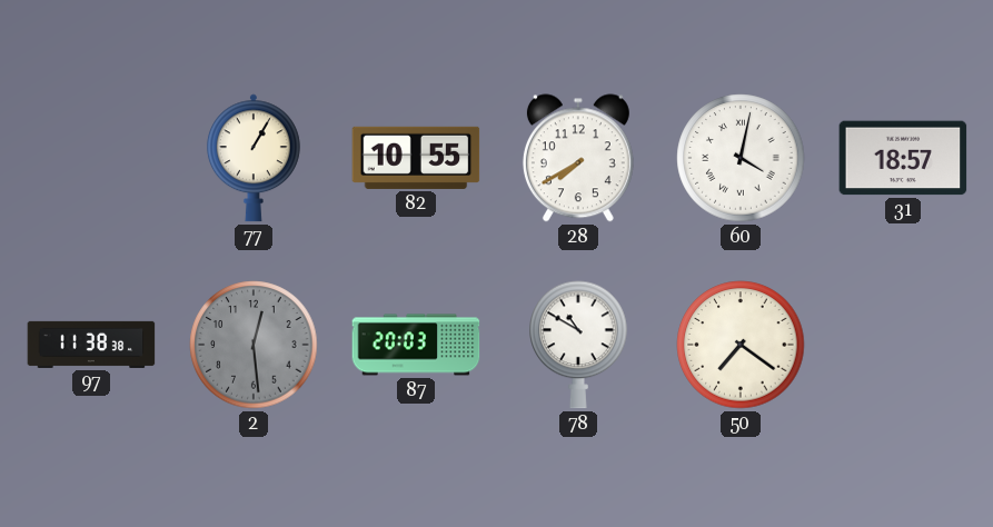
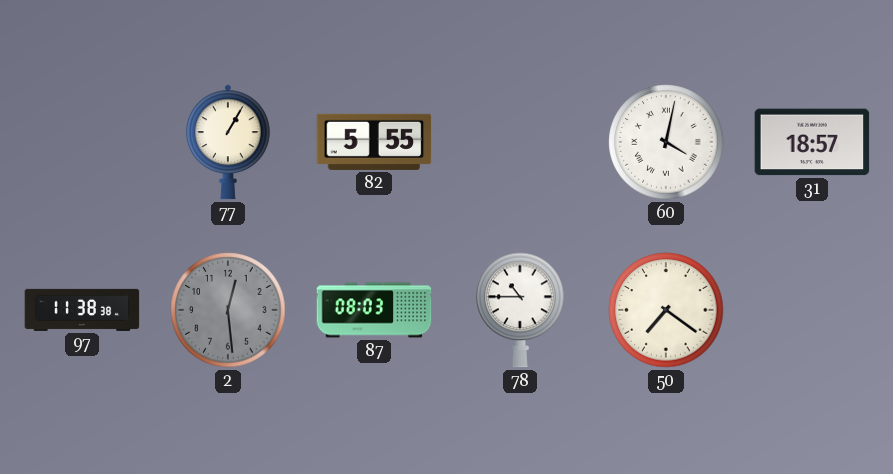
82: 10:55 -> 5:55 (374, 142)
28: 7:40 -> none (578, 158)
87: 20:03 -> 08:03 (374, 310)
78: 10:50 -> 10:45 (520, 310)
